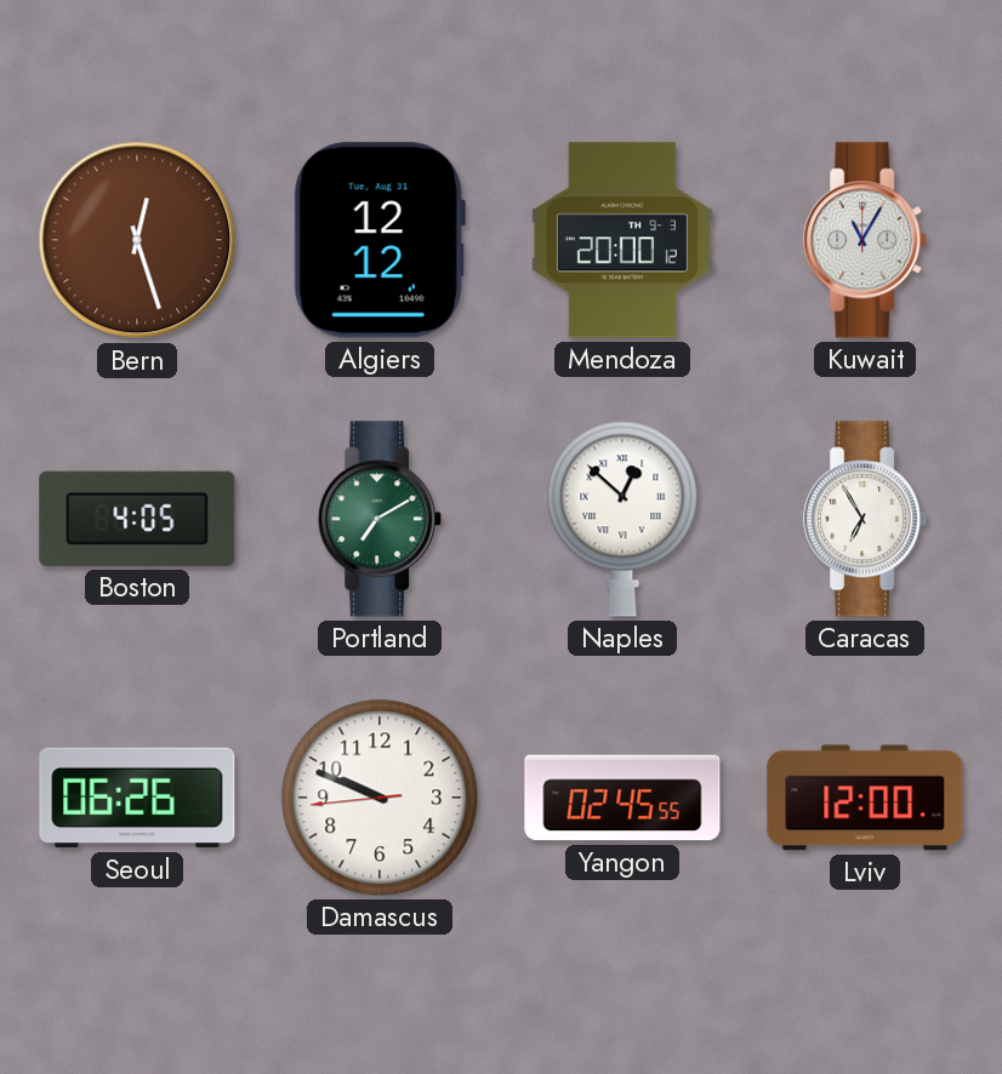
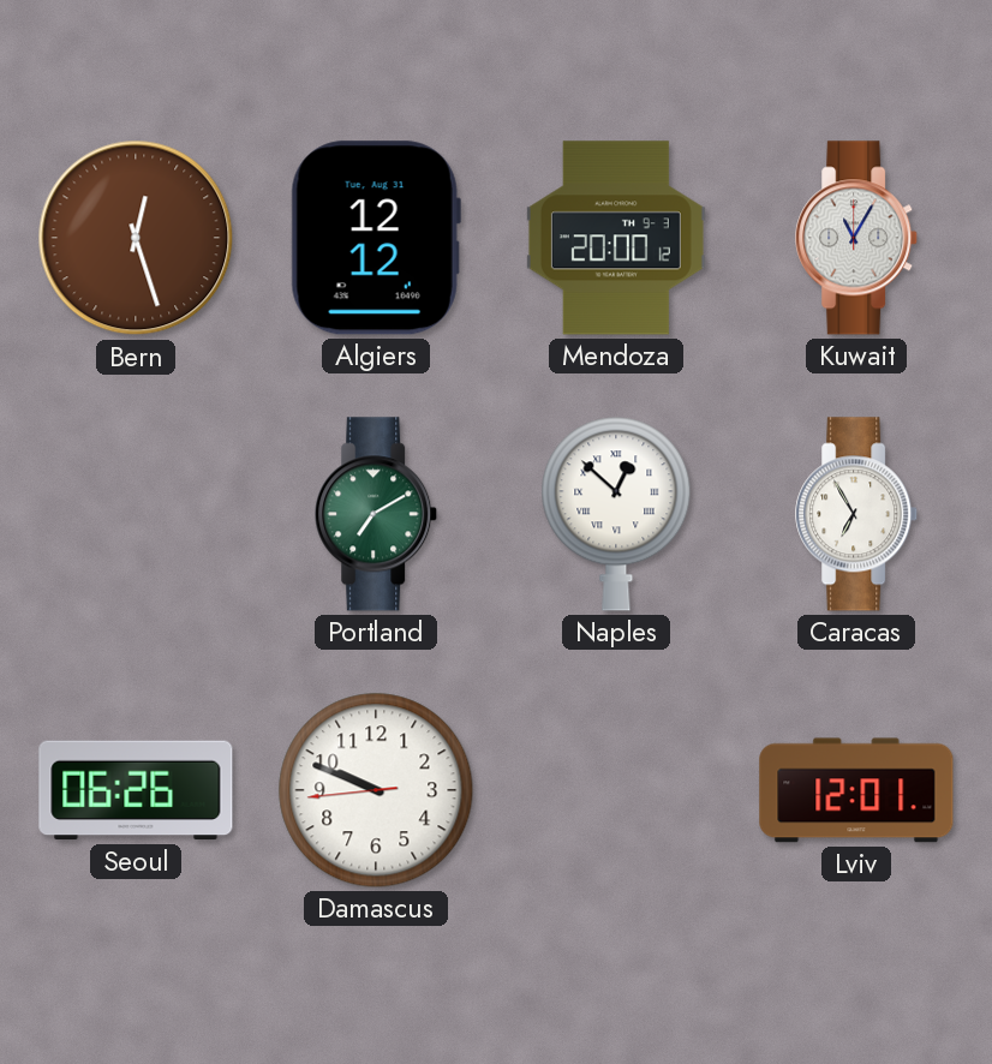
Boston: 4:05 -> none (137, 519)
Yangon: 02:45 -> none (622, 798)
Lviv: 12:00 -> 12:01 (856, 790)
